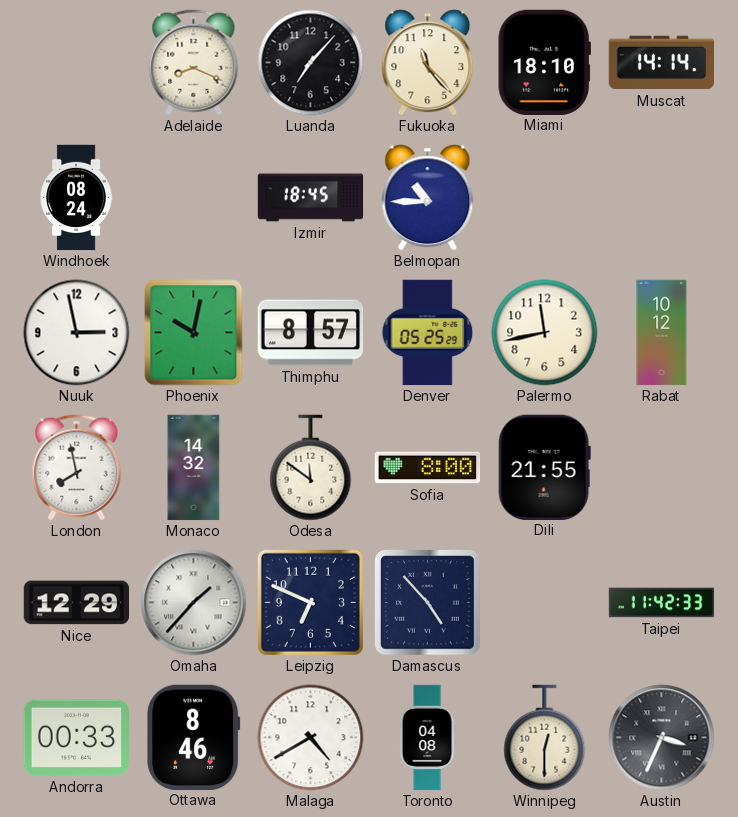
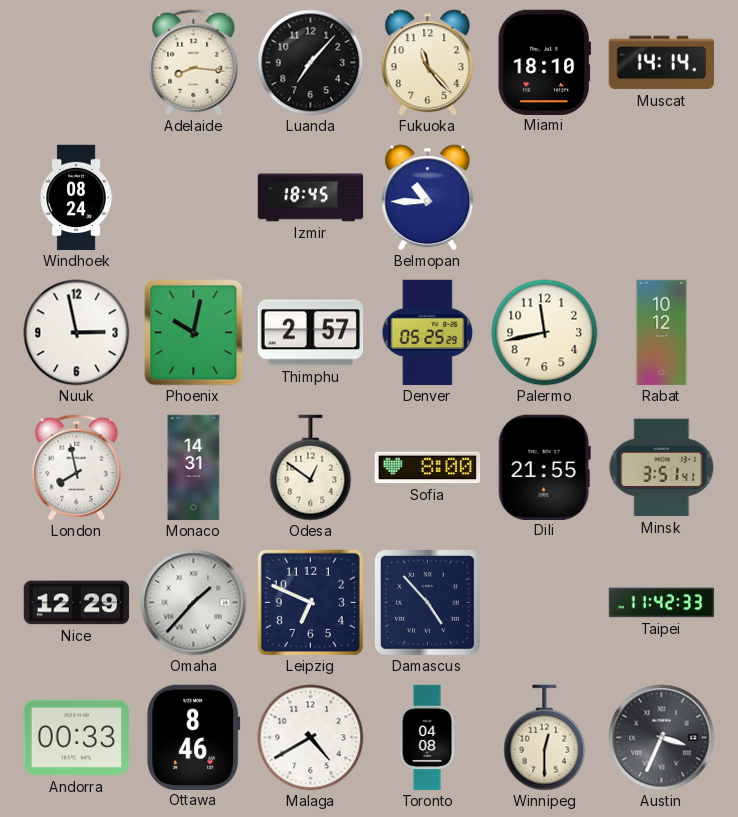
Adelaide: 8:19 -> 8:16 (194, 63)
Thimphu: 8:57 -> 2:57 (311, 333)
Monaco: 14:32 -> 14:31 (194, 468)
Odesa: 11:51 -> 12:51 (311, 468)
Minsk: none -> 3:51 (662, 468)
